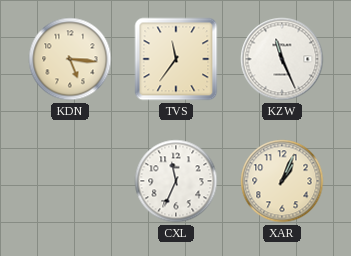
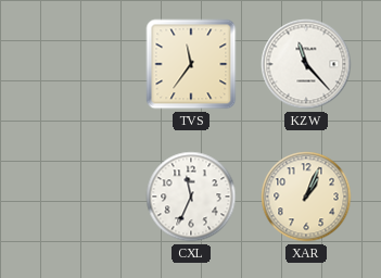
KDN: 5:16 -> none (70, 59)
KZW: 11:26 -> 11:23 (306, 64)
